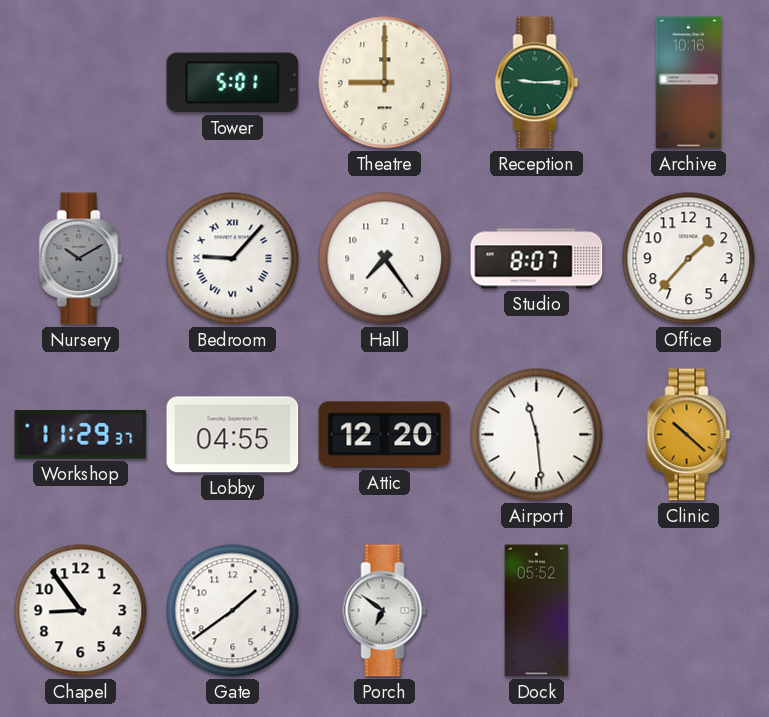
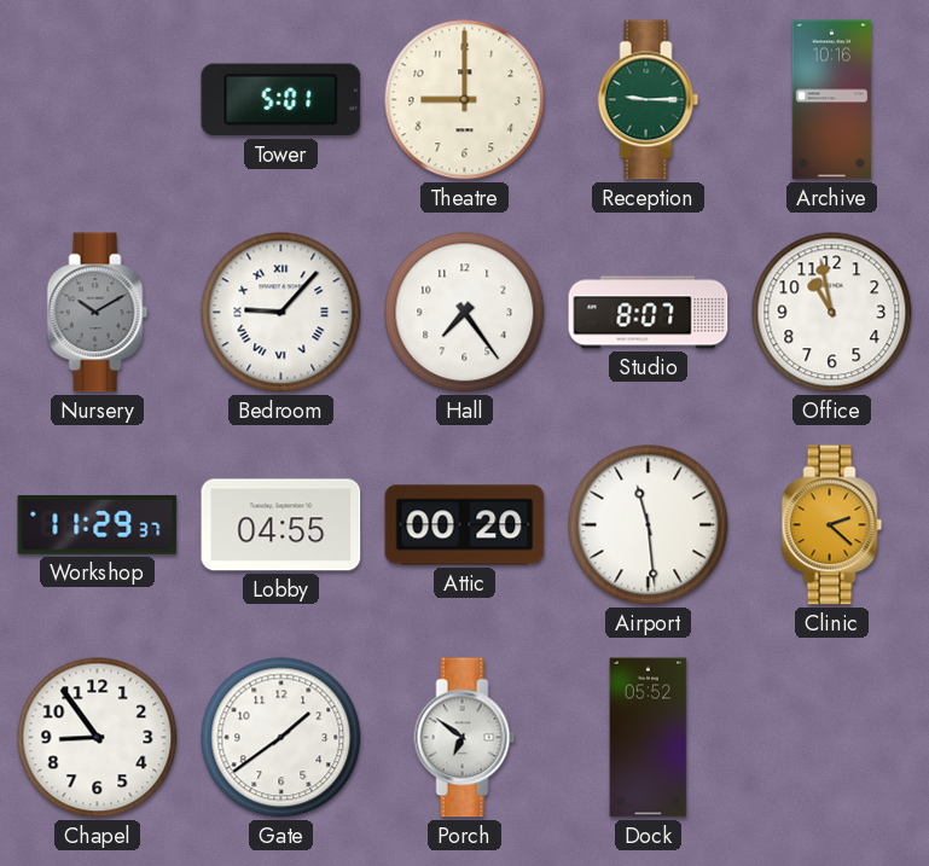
Office: 1:37 -> 10:58 (832, 313)
Attic: 12:20 -> 00:20 (465, 525)
Clinic: 10:22 -> 2:22 (832, 525)
